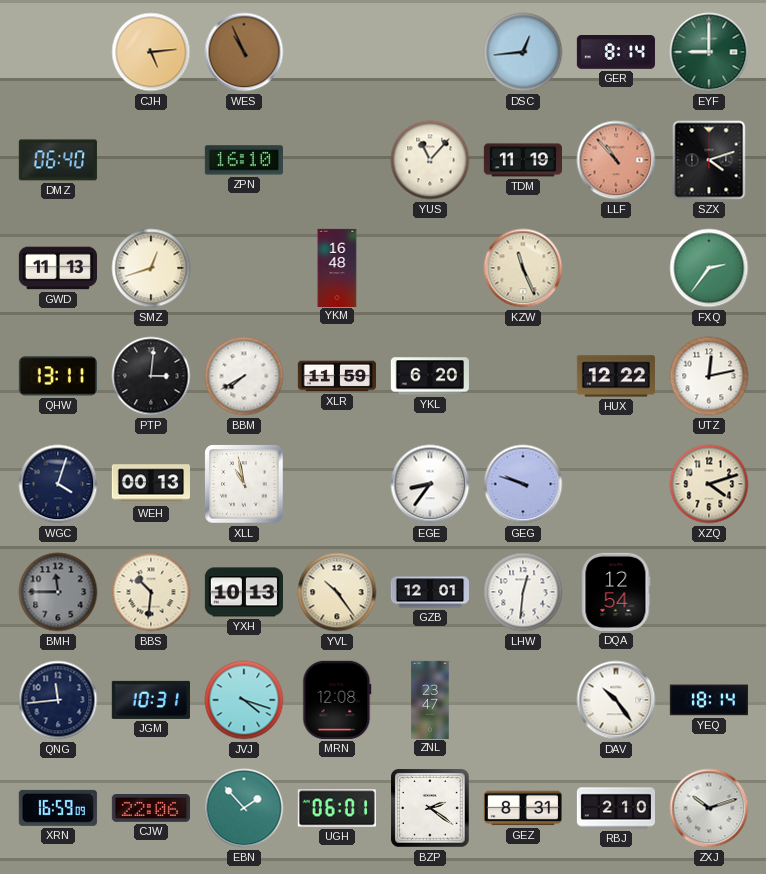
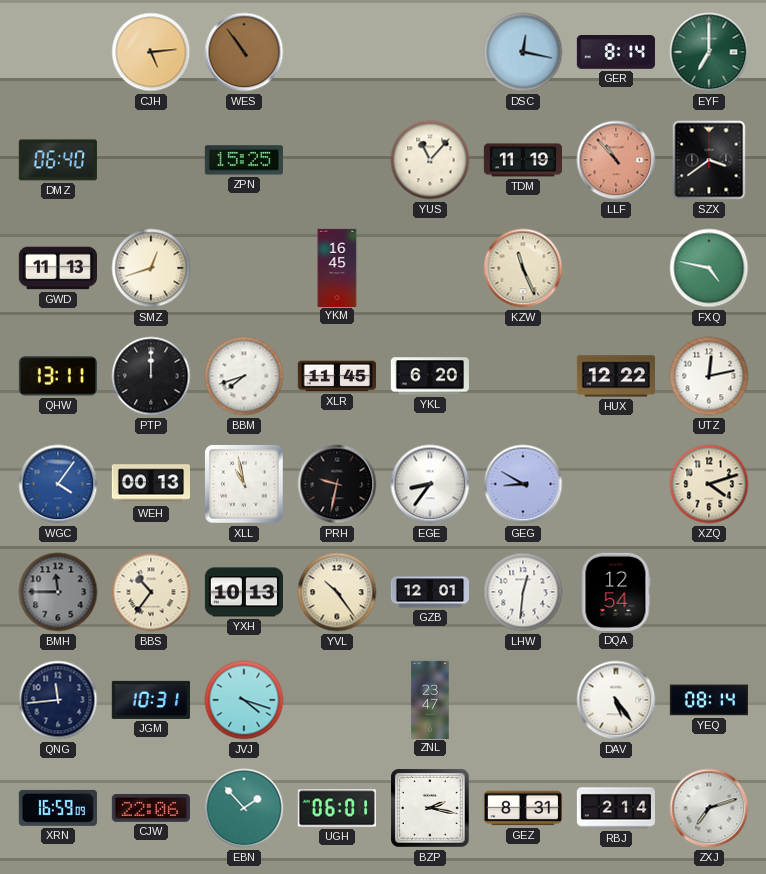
WES: 10:56 -> 10:54 (244, 52)
DSC: 12:44 -> 12:17 (523, 52)
EYF: 9:00 -> 7:00 (709, 52)
ZPN: 16:10 -> 15:25 (244, 160)
SZX: 4:12 -> 3:39 (709, 160)
YKM: 16:48 -> 16:45 (337, 267)
FXQ: 2:36 -> 4:47 (709, 268)
PTP: 3:01 -> 12:00 (151, 376)
BBM: 7:40 -> 7:42 (244, 376)
XLR: 11:59 -> 11:45 (336, 376)
WGC: 4:03 -> 4:06 (58, 484)
WGC dial: navy -> blue (58, 484)
PRH: none -> 9:32 (337, 484)
GEG: 9:48 -> 8:50 (523, 484)
BBS: 10:31 -> 10:36 (151, 592)
MRN: 12:08 -> none (337, 700)
DAV: 10:24 -> 5:24 (616, 700)
YEQ: 18:14 -> 08:14 (709, 700)
BZP: 2:21 -> 2:17 (430, 808)
RBJ: 2:10 -> 2:14 (615, 808)
ZXJ: 10:12 -> 7:12 (709, 808)
